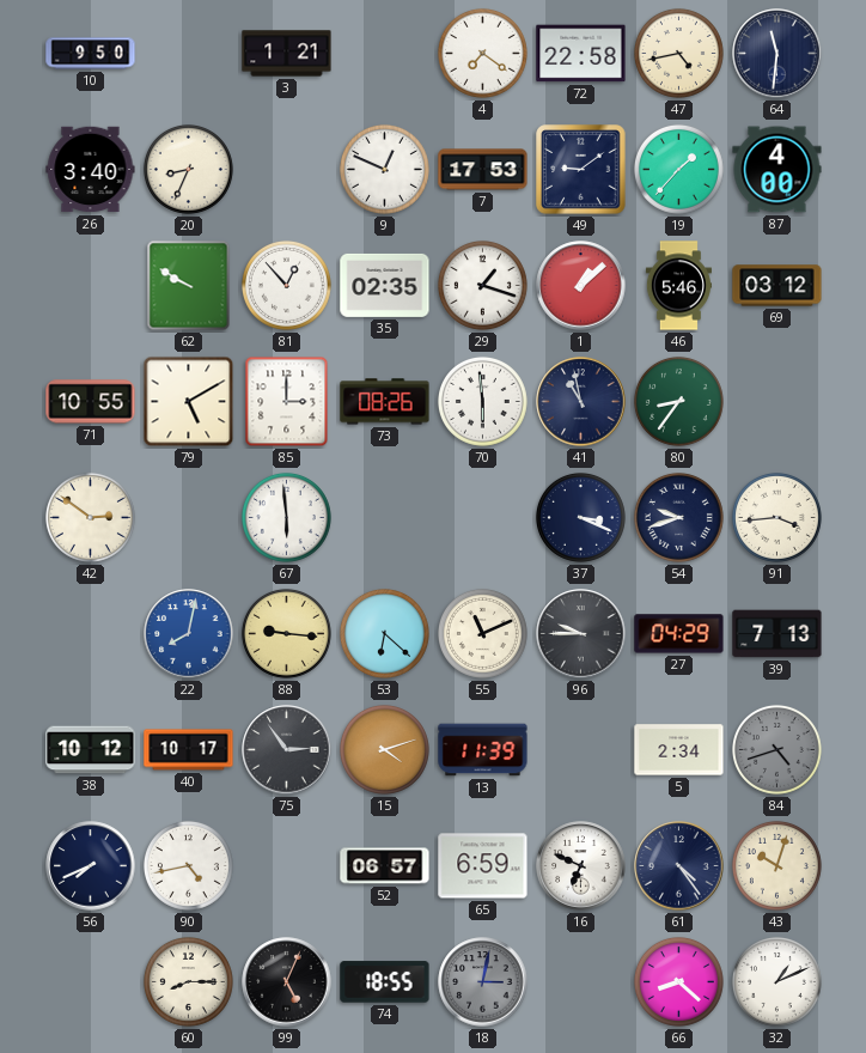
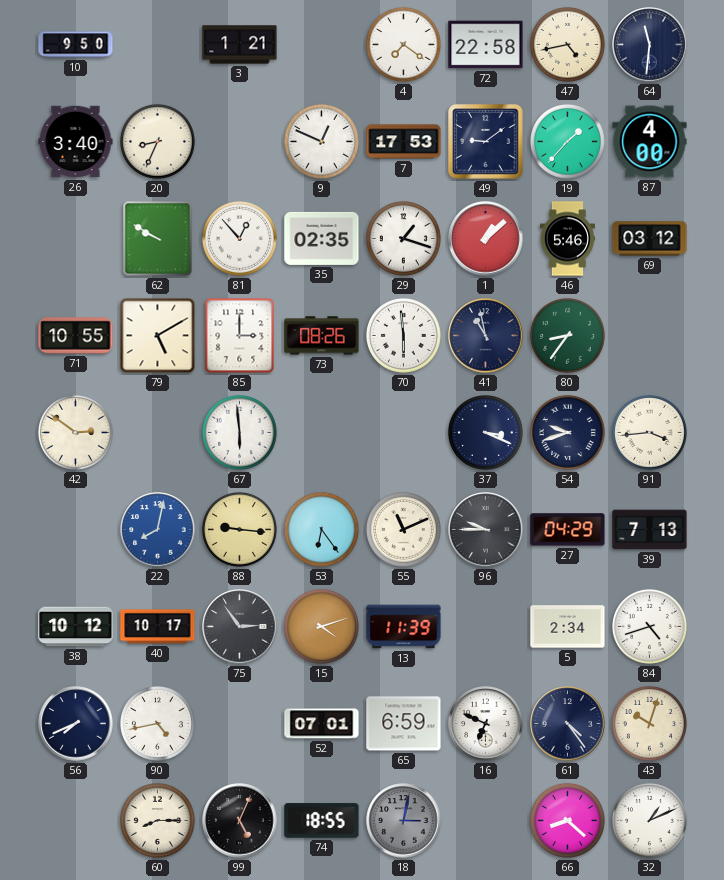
53: 6:22 -> 6:24 (321, 529)
84 dial: grey -> white (649, 626)
52: 06:57 -> 07:01 (322, 724)
